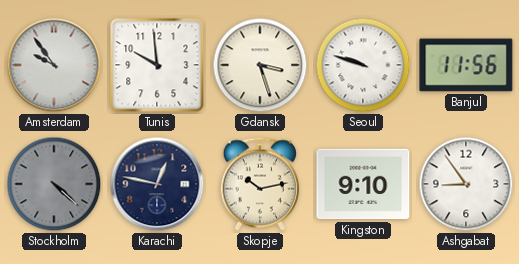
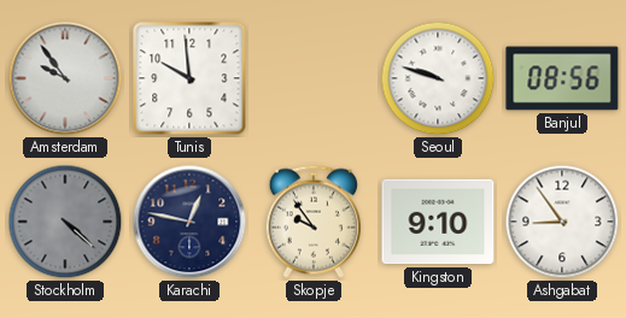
Gdansk: 3:27 -> none (260, 65)
Banjul: 11:56 -> 08:56 (562, 78)
Skopje: 10:13 -> 9:54 (312, 222)
